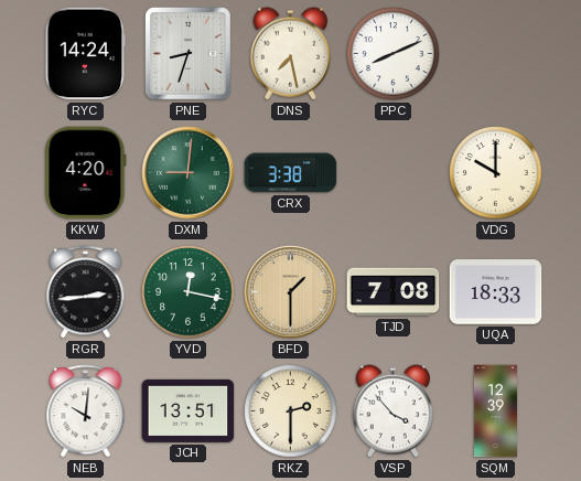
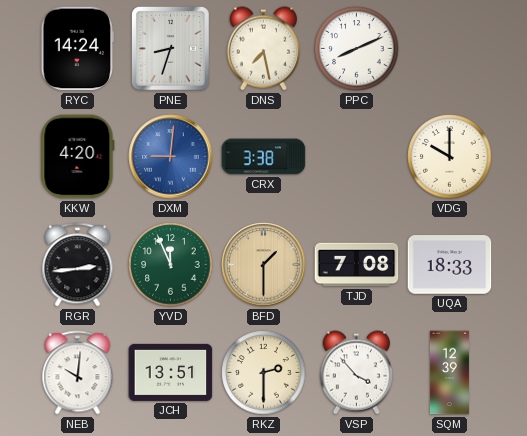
DXM dial: green -> blue (171, 157)
YVD: 12:17 -> 11:56 (171, 265)
